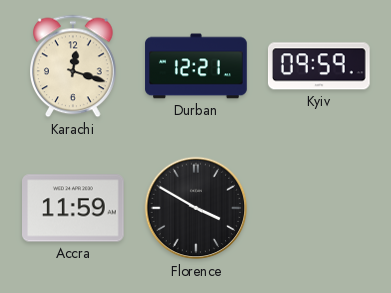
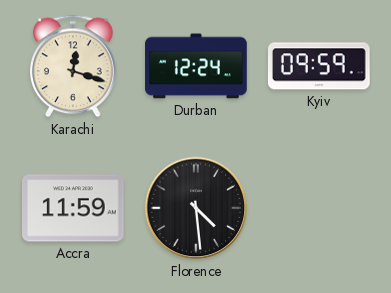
Durban: 12:21 -> 12:24 (196, 66)
Florence: 3:50 -> 4:29 (196, 208)
